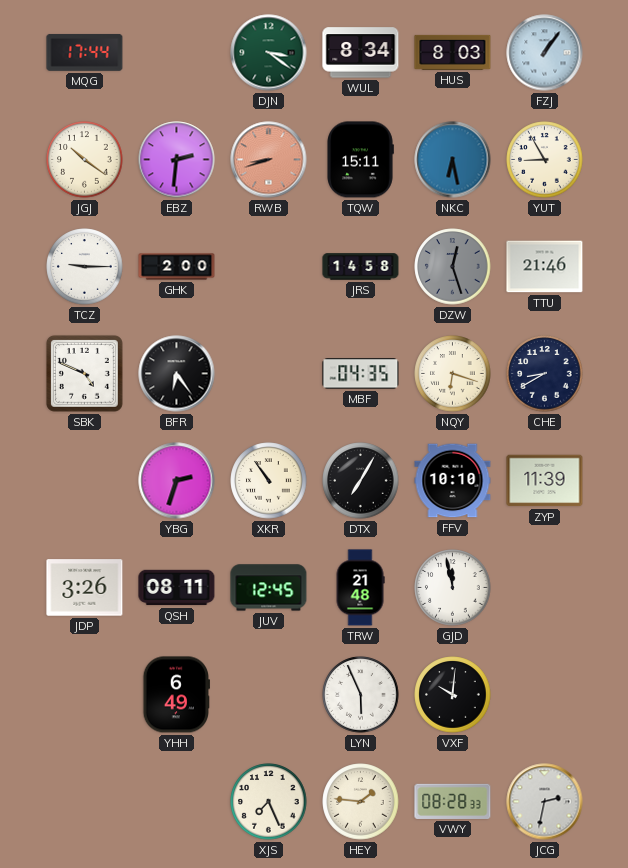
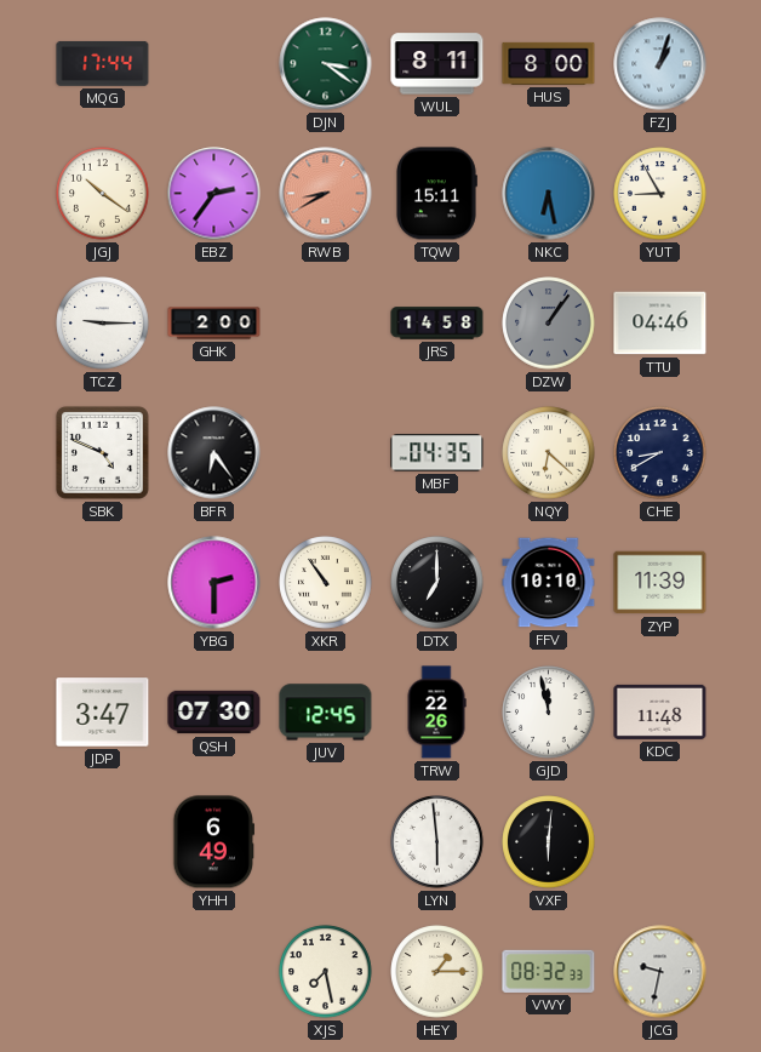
WUL: 8:34 -> 8:11 (437, 64)
HUS: 8:03 -> 8:00 (549, 63)
FZJ: 1:06 -> 1:03 (660, 64)
EBZ: 2:31 -> 2:36 (214, 194)
RWB: 8:42 -> 8:40 (326, 194)
DZW: 12:27 -> 1:06 (549, 324)
TTU: 21:46 -> 04:46 (660, 324)
NQY: 6:18 -> 6:22 (549, 453)
YBG: 2:33 -> 2:30 (214, 583)
DTX: 7:05 -> 7:00 (437, 583)
JDP: 3:26 -> 3:47 (103, 713)
QSH: 08:11 -> 07:30 (214, 713)
TRW: 21:48 -> 22:26 (436, 713)
KDC: none -> 11:48 (660, 711)
LYN: 5:56 -> 5:59 (437, 842)
VXF: 10:01 -> 6:01 (549, 842)
XJS: 7:26 -> 7:28 (326, 972)
HEY: 1:46 -> 1:15 (437, 972)
VWY: 08:28 -> 08:32 (549, 971)
JCG: 2:32 -> 9:32 (660, 972)
